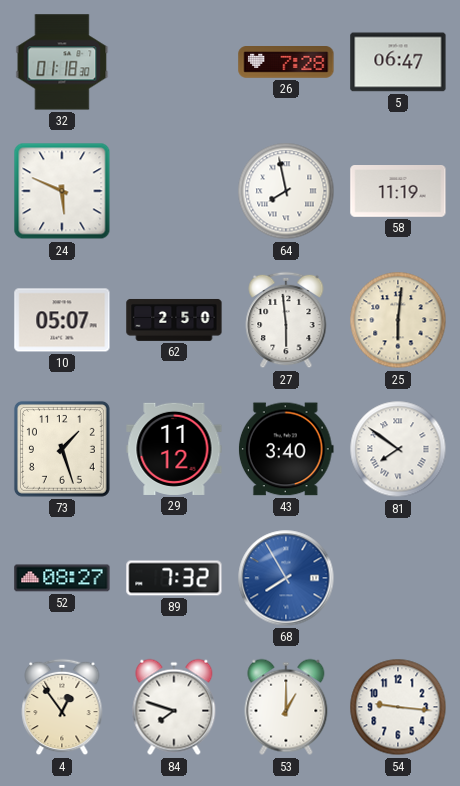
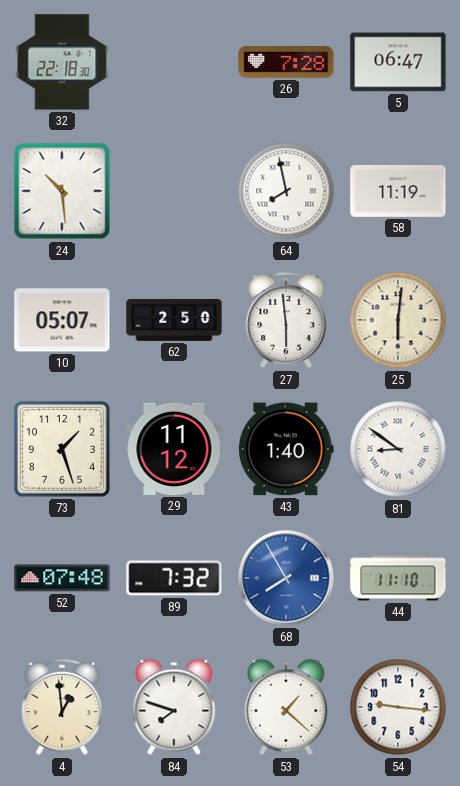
32: 01:18 -> 22:18 (62, 62)
24: 5:49 -> 10:29 (62, 191)
43: 3:40 -> 1:40 (286, 449)
81: 7:51 -> 8:51 (398, 449)
52: 08:27 -> 07:48 (62, 578)
44: none -> 11:10 (398, 578)
4: 12:54 -> 12:59 (62, 707)
53: 1:00 -> 1:22 (286, 707)
